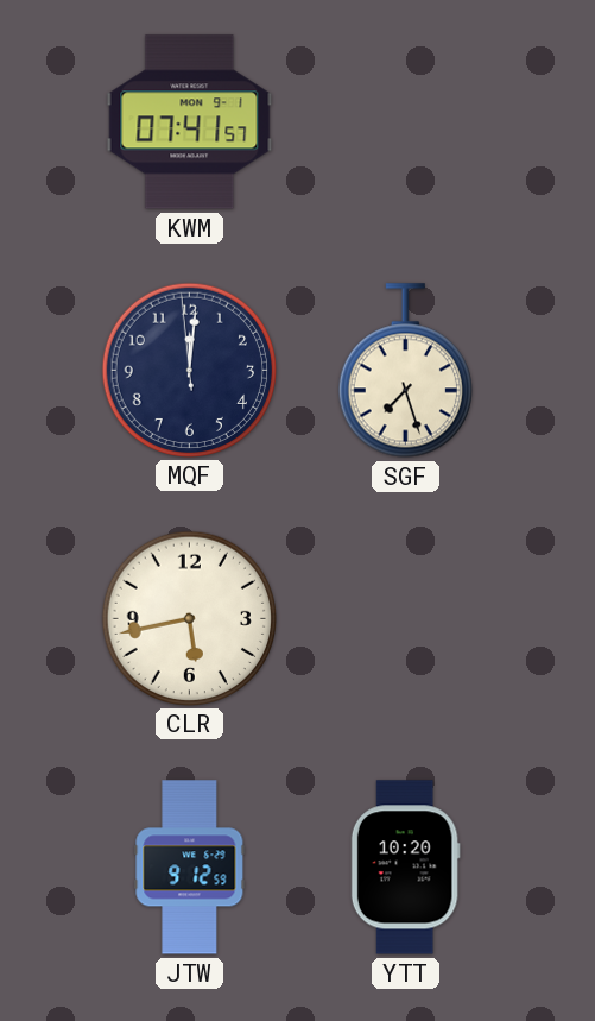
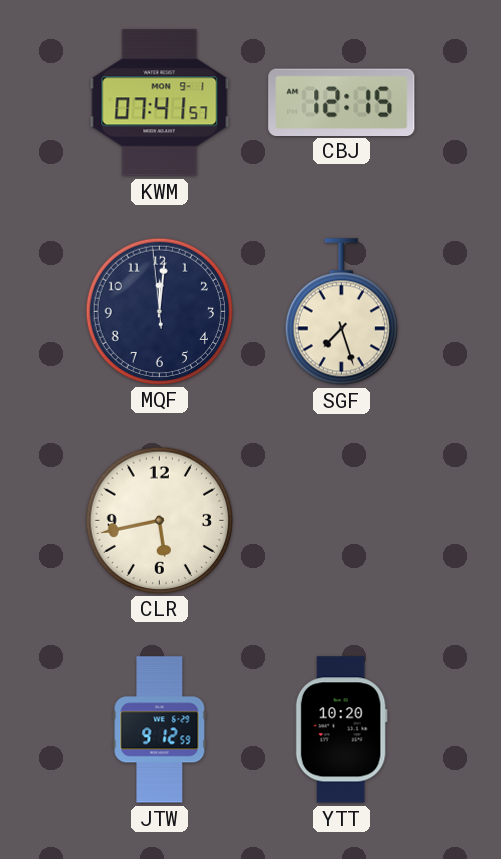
CBJ: none -> 12:15 (342, 102)
